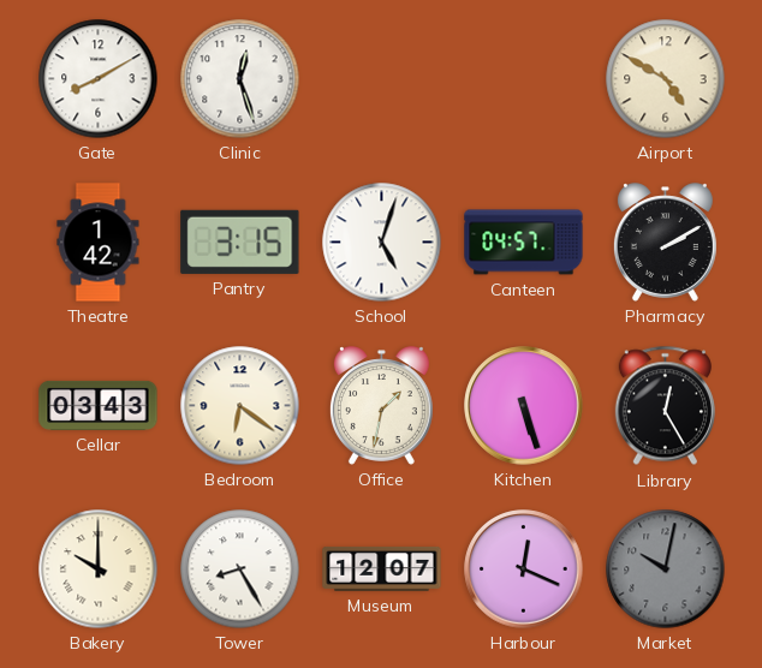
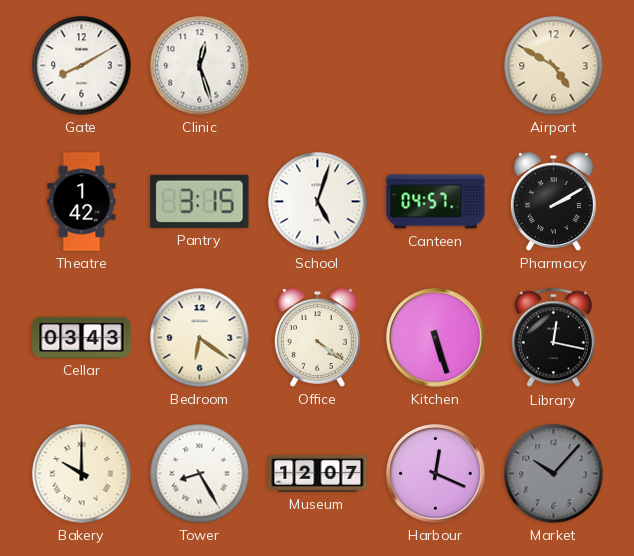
Office: 1:32 -> 4:21 (317, 338)
Library: 12:25 -> 12:17 (553, 338)
Market: 10:02 -> 10:07 (554, 474)
